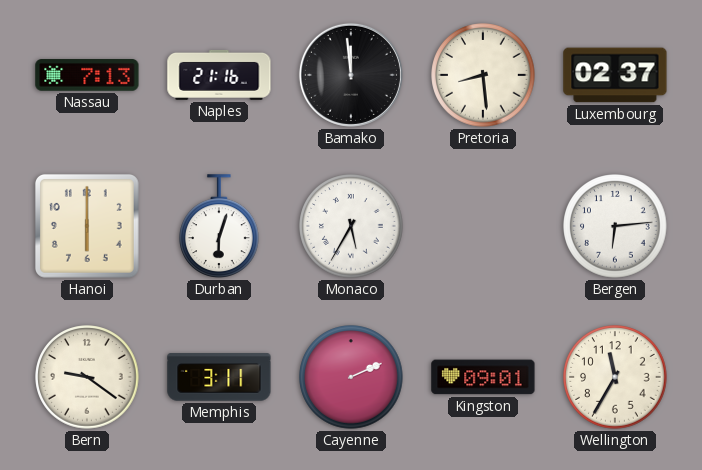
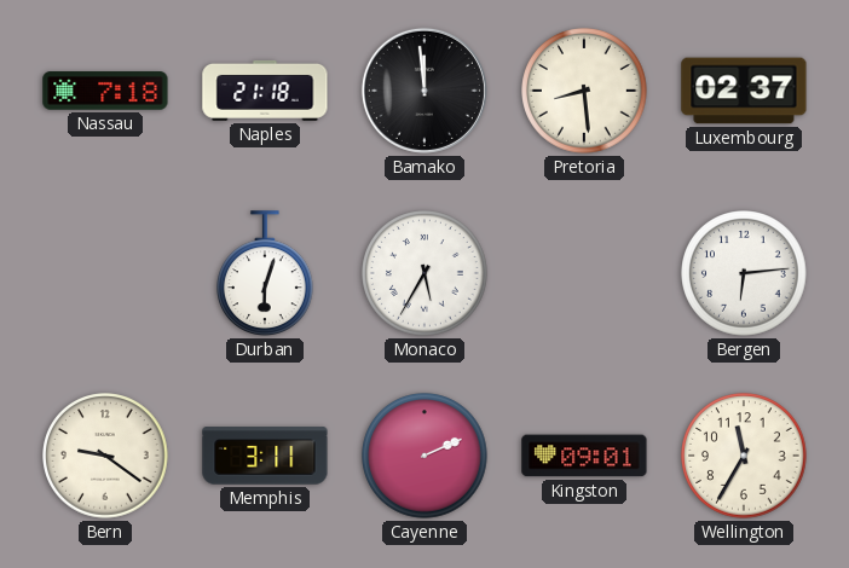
Nassau: 7:13 -> 7:18 (105, 91)
Naples: 21:16 -> 21:18 (265, 91)
Hanoi: 6:00 -> none (87, 226)
